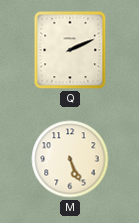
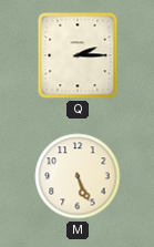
Q: 2:11 -> 2:15 (78, 55)
